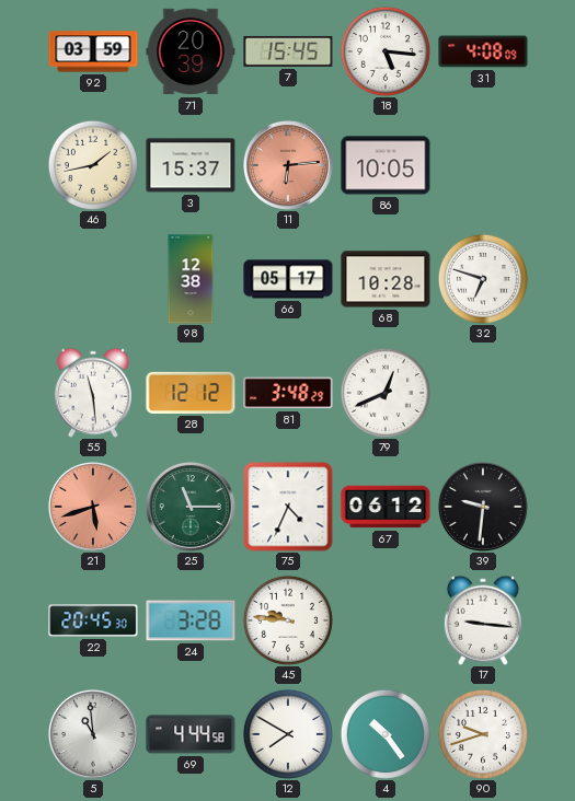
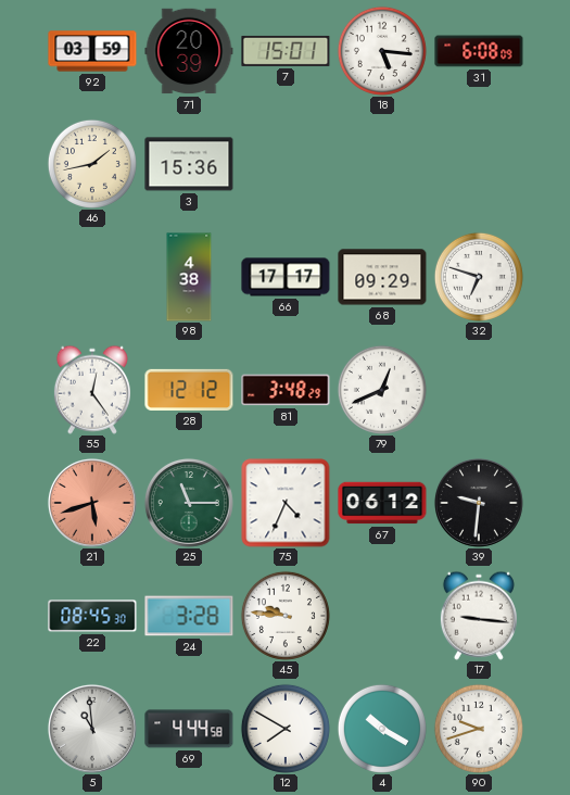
7: 15:45 -> 15:01 (286, 51)
31: 4:08 -> 6:08 (479, 51)
3: 15:37 -> 15:36 (189, 164)
11: 6:14 -> none (288, 165)
86: 10:05 -> none (386, 165)
98: 12:38 -> 4:38 (189, 277)
66: 05:17 -> 17:17 (286, 277)
68: 10:28 -> 09:29 (382, 277)
55: 11:29 -> 12:24 (92, 390)
22: 20:45 -> 08:45 (92, 616)
4: 10:24 -> 10:20 (382, 729)
